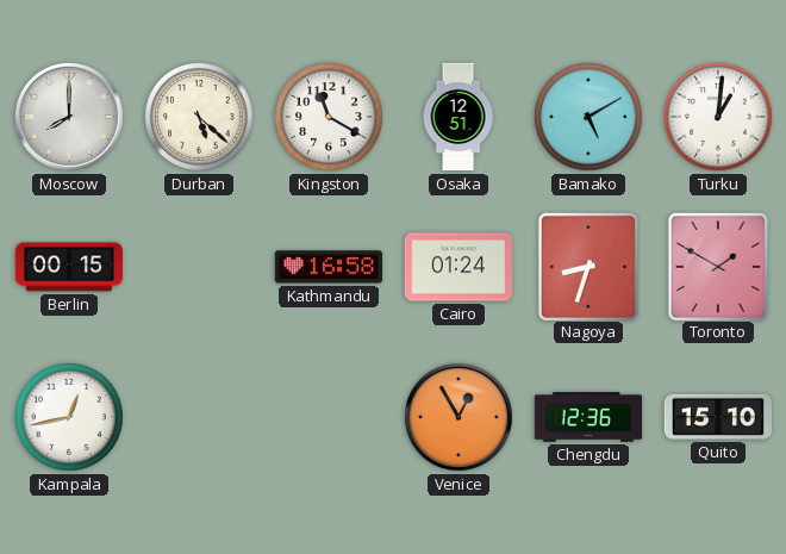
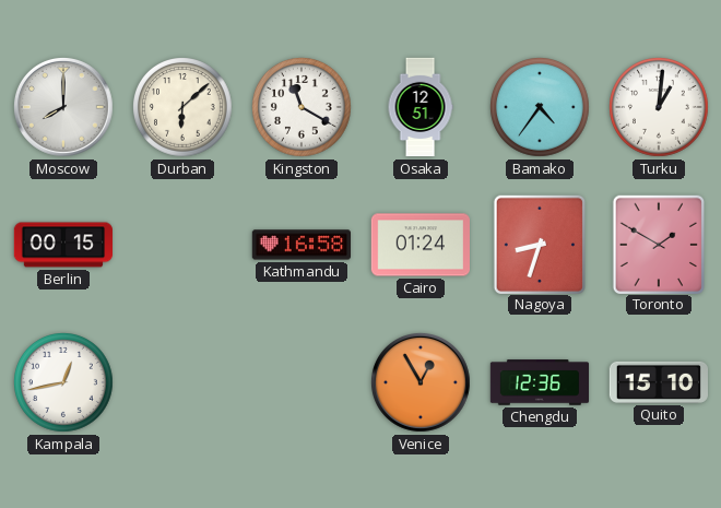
Durban: 5:22 -> 6:08 (184, 108)
Bamako: 5:10 -> 4:36 (541, 108)
